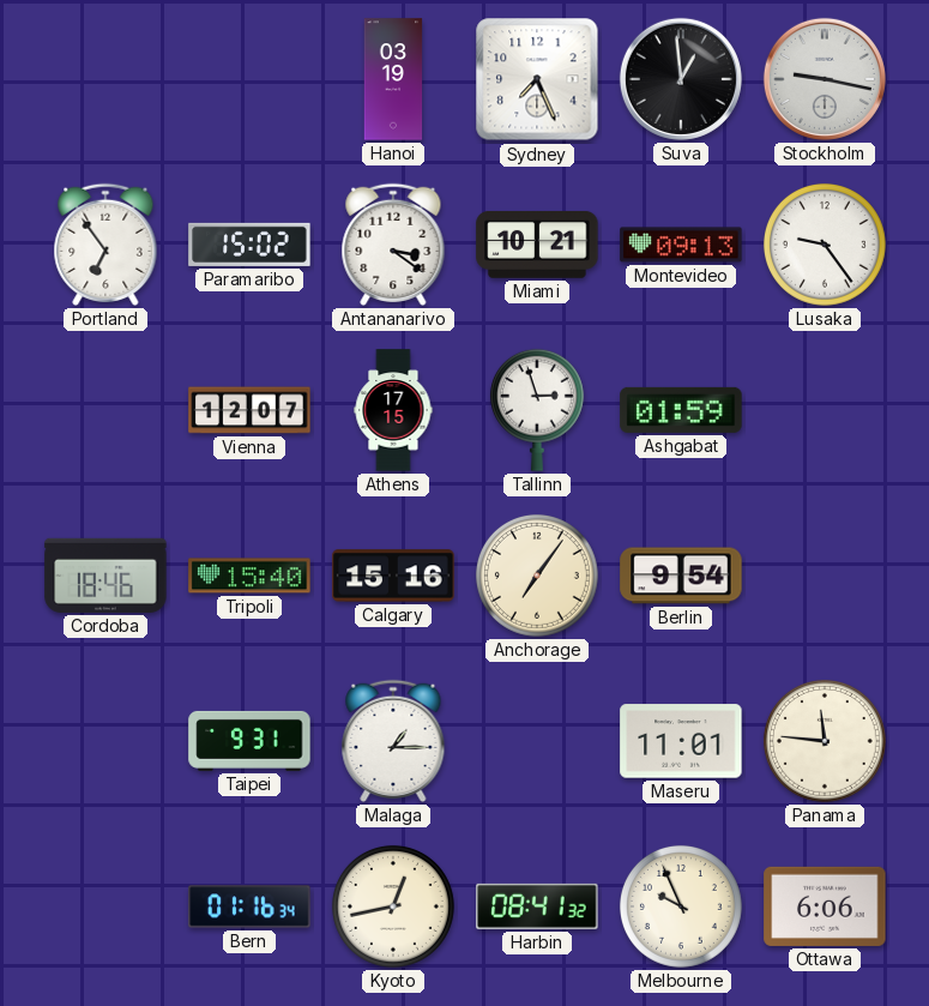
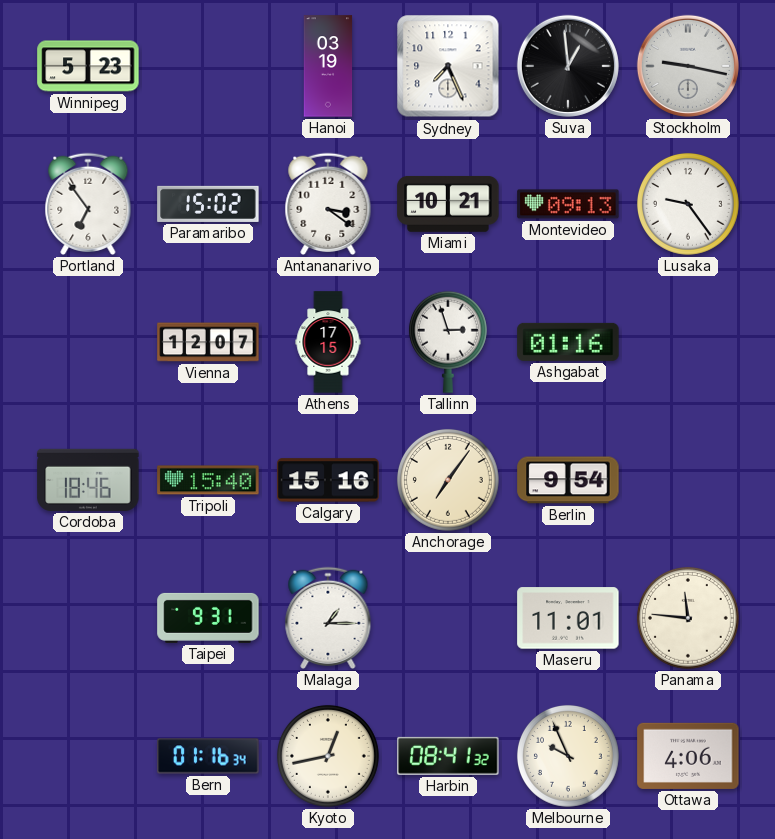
Winnipeg: none -> 5:23 (88, 66)
Ashgabat: 01:59 -> 01:16 (568, 342)
Ottawa: 6:06 -> 4:06 (688, 756)
